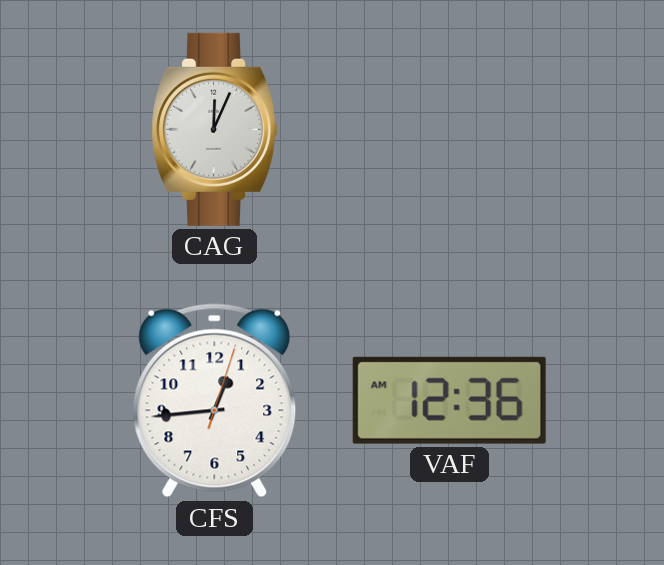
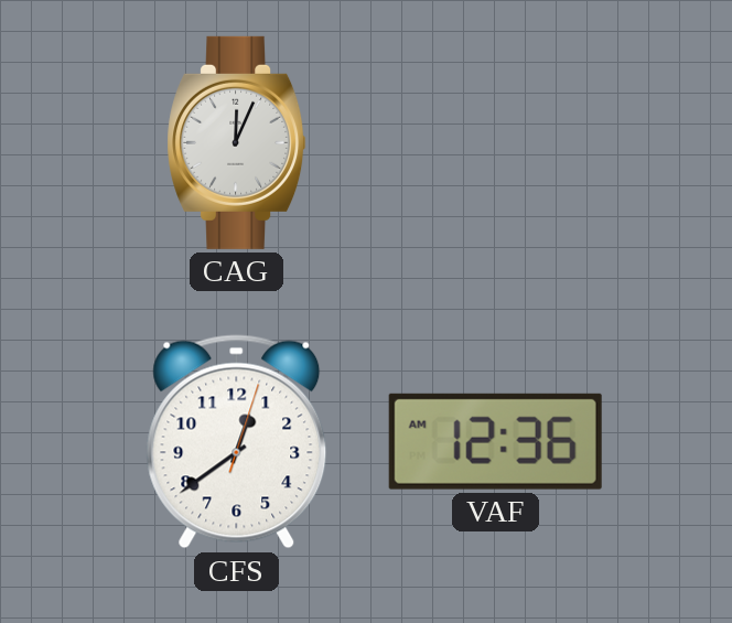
CFS: 12:44 -> 12:39 (237, 442)
